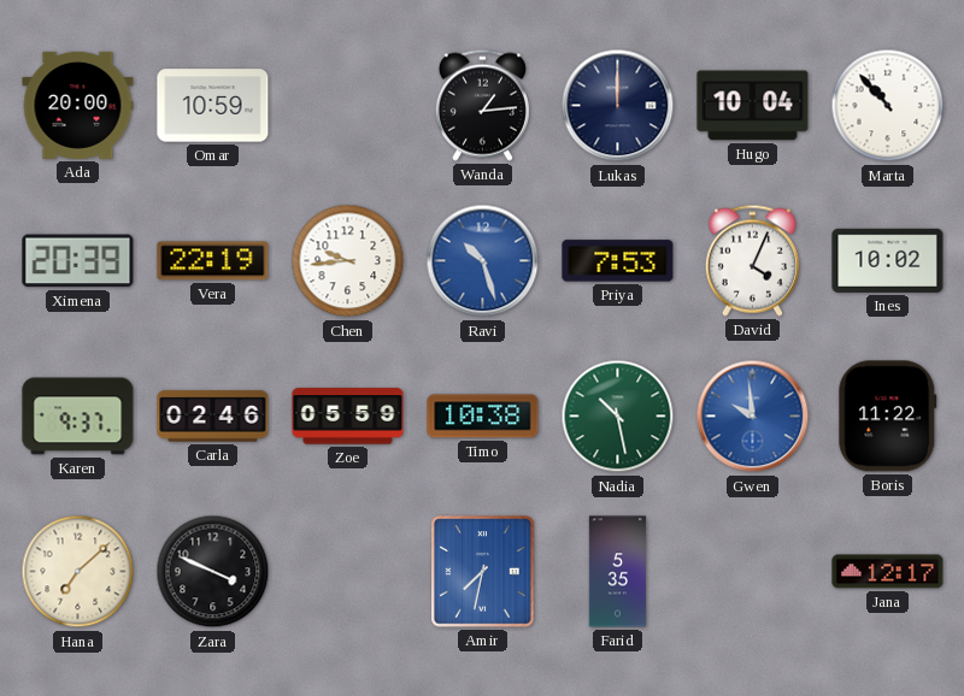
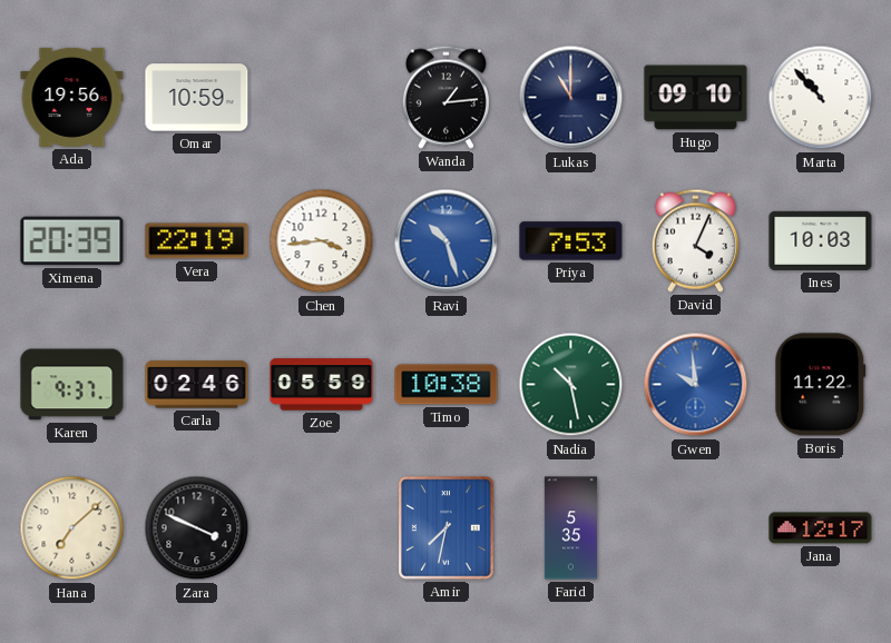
Ada: 20:00 -> 19:56 (72, 97)
Lukas: 12:00 -> 11:00 (571, 98)
Hugo: 10:04 -> 09:10 (696, 98)
Chen: 9:44 -> 3:44 (322, 241)
Ines: 10:02 -> 10:03 (821, 240)
